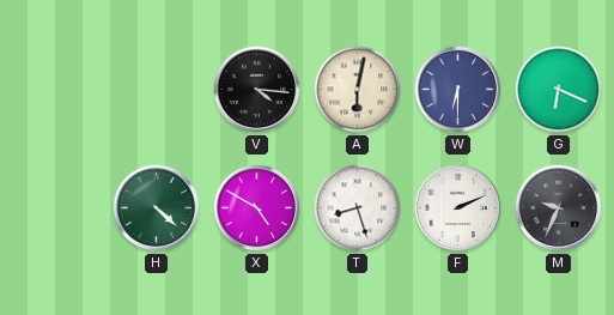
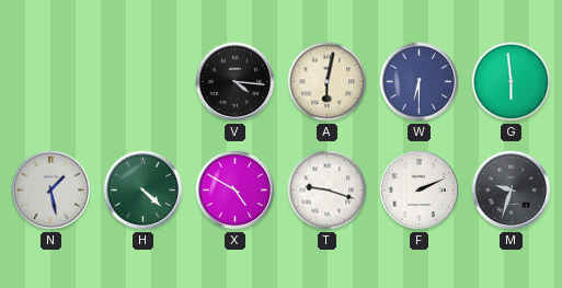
G: 6:19 -> 5:59 (512, 82)
N: none -> 1:28 (51, 191)
T: 8:27 -> 9:18 (328, 191)
M: 9:34 -> 9:33 (512, 191)
